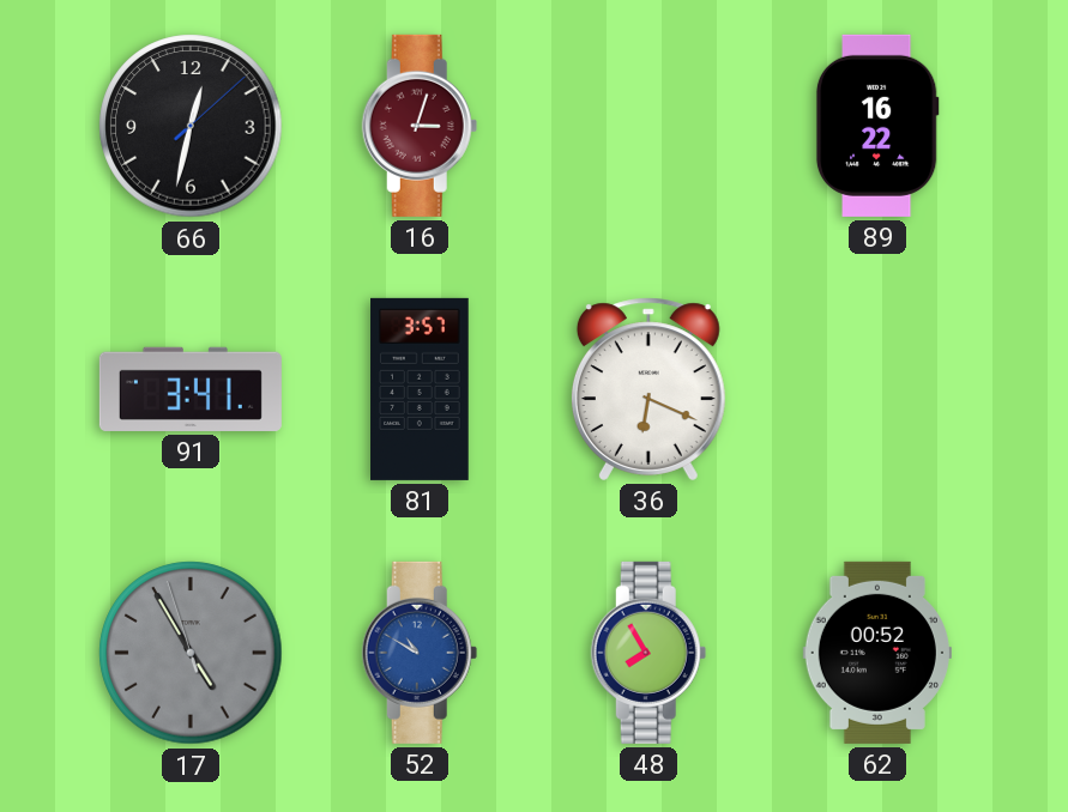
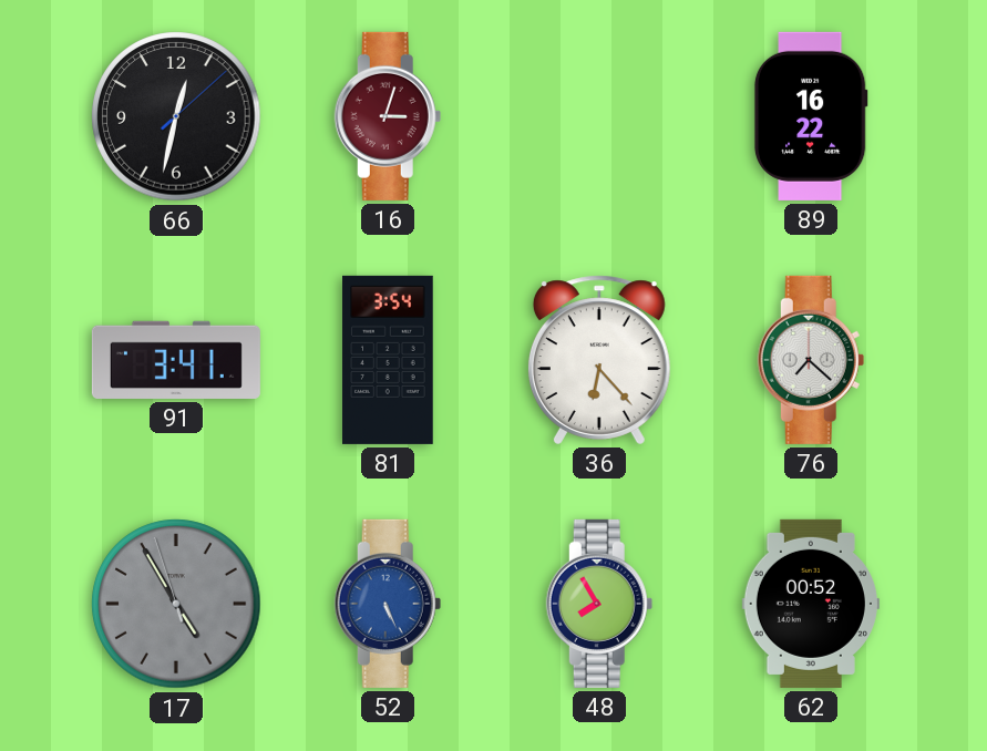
81: 3:57 -> 3:54 (388, 360)
36: 6:19 -> 6:23 (599, 360)
76: none -> 7:22 (811, 360)
52: 10:50 -> 5:26 (388, 604)
